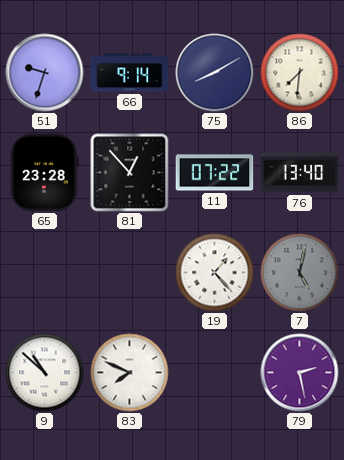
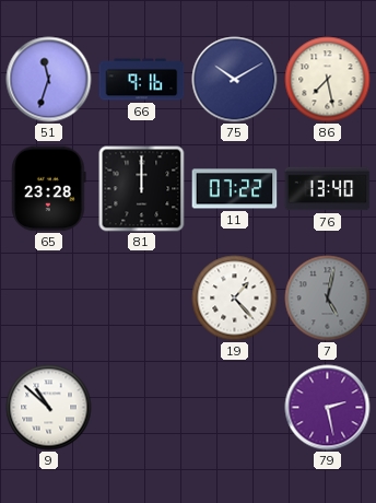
51: 9:33 -> 11:33 (49, 80)
66: 9:14 -> 9:16 (142, 80)
75: 8:10 -> 10:10 (235, 80)
86: 7:31 -> 7:28 (328, 80)
81: 12:53 -> 12:00 (142, 189)
83: 7:49 -> none (130, 373)
